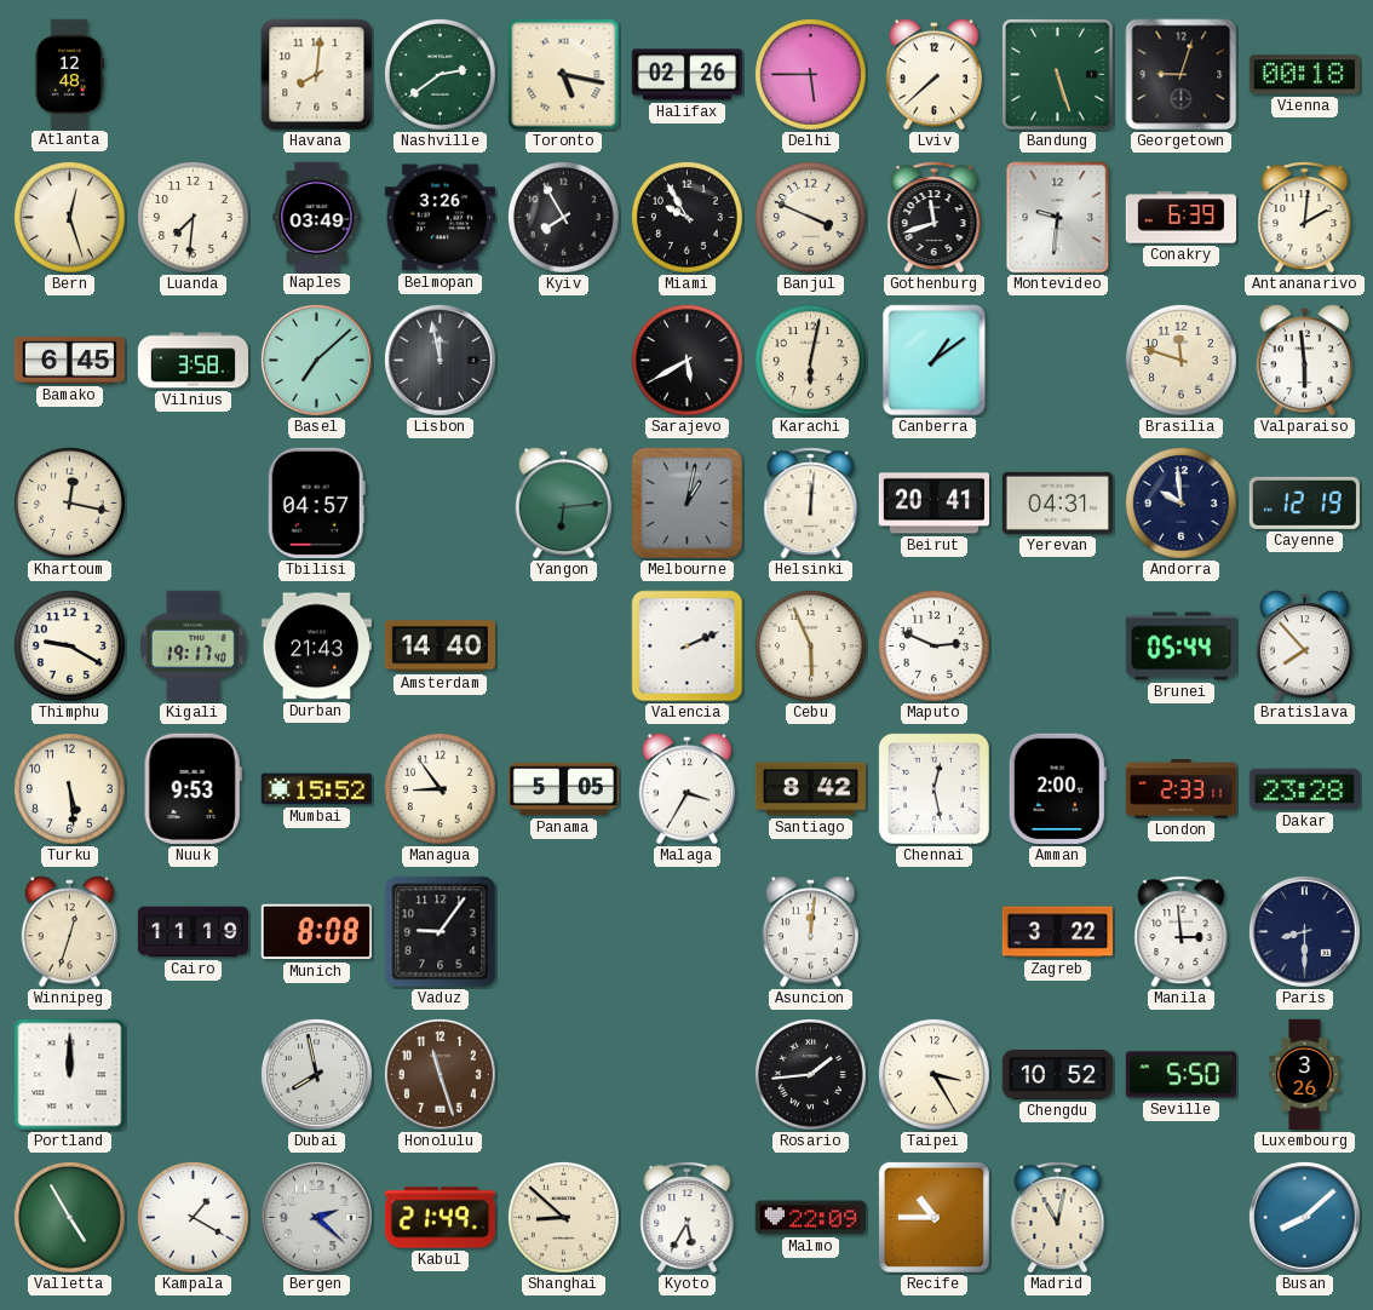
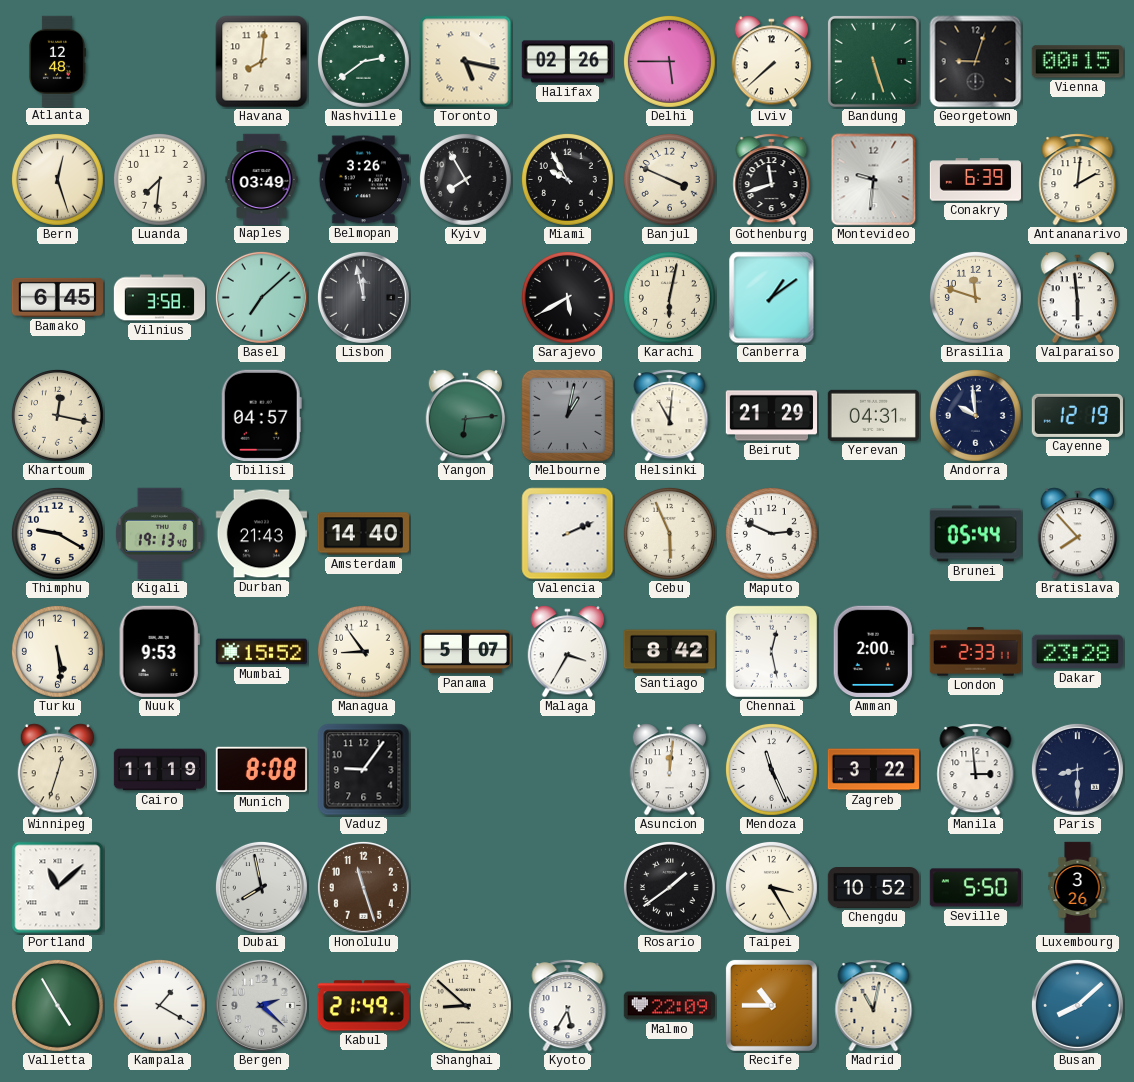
Vienna: 00:18 -> 00:15 (1077, 62)
Helsinki: 12:01 -> 11:01 (670, 416)
Beirut: 20:41 -> 21:29 (771, 416)
Kigali: 19:17 -> 19:13 (159, 533)
Panama: 5:05 -> 5:07 (465, 652)
Mendoza: none -> 11:26 (771, 769)
Portland: 12:00 -> 11:08 (58, 888)
Rosario: 1:44 -> 1:39 (669, 887)
